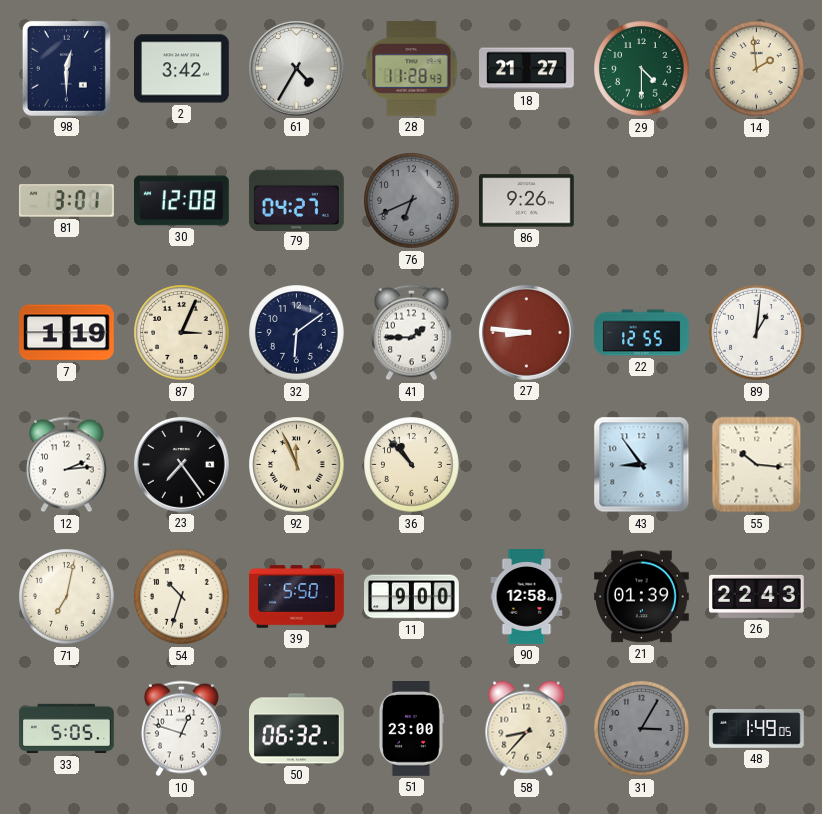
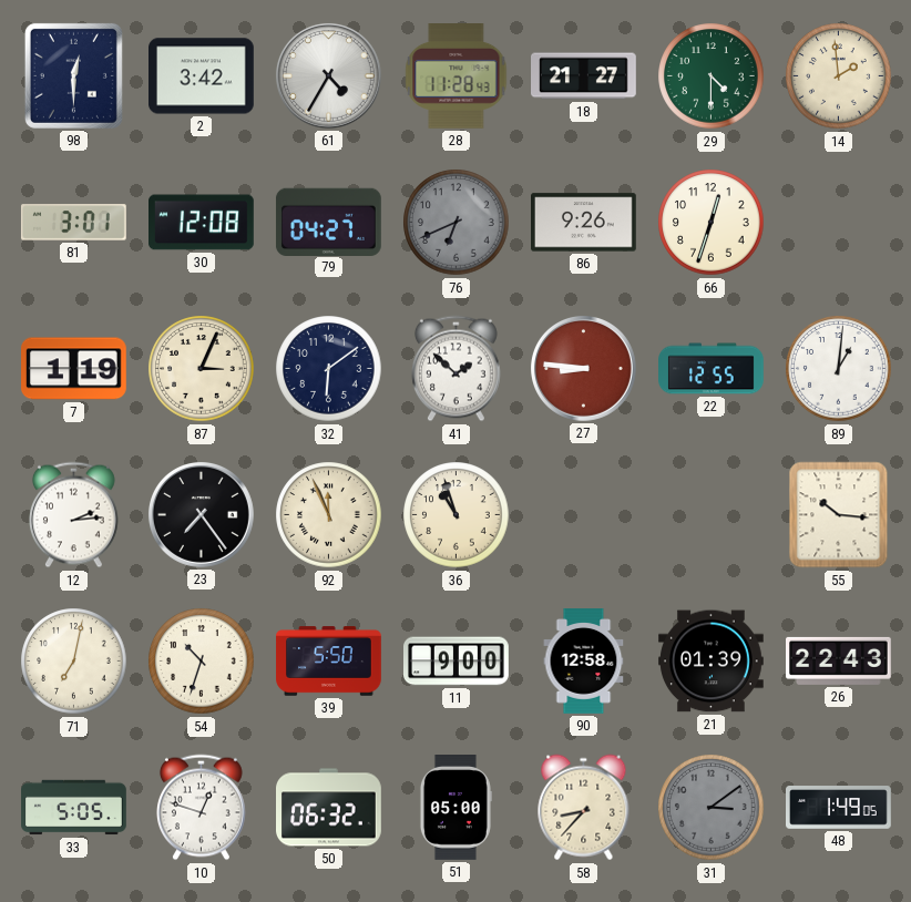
66: none -> 12:33 (712, 223)
41: 1:45 -> 1:52 (455, 369)
36: 10:53 -> 10:57 (457, 515)
43: 8:54 -> none (642, 465)
51: 23:00 -> 05:00 (455, 808)
31: 3:05 -> 3:09 (712, 808)
